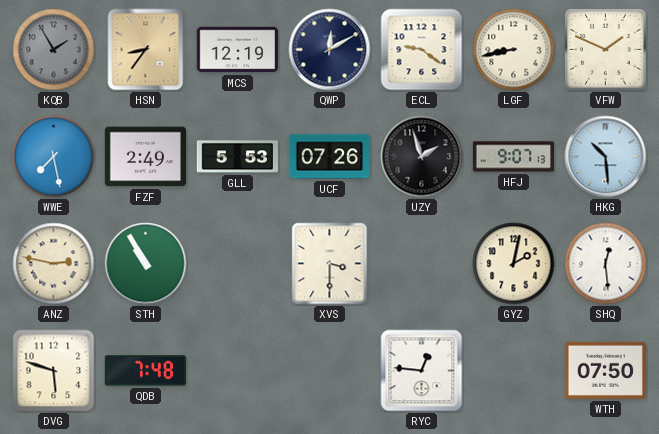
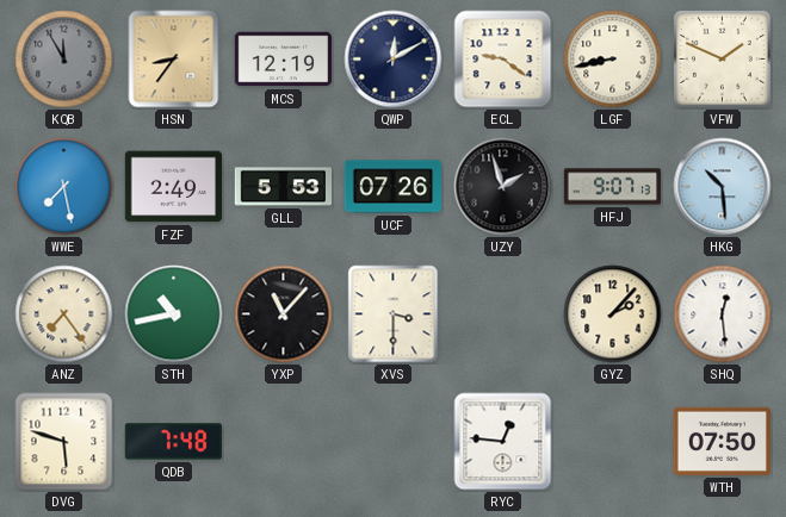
KQB: 1:55 -> 11:55 (64, 60)
ANZ: 2:47 -> 7:24 (64, 314)
STH: 10:55 -> 10:43 (174, 314)
YXP: none -> 11:07 (284, 314)
GYZ: 2:02 -> 2:07 (613, 314)
